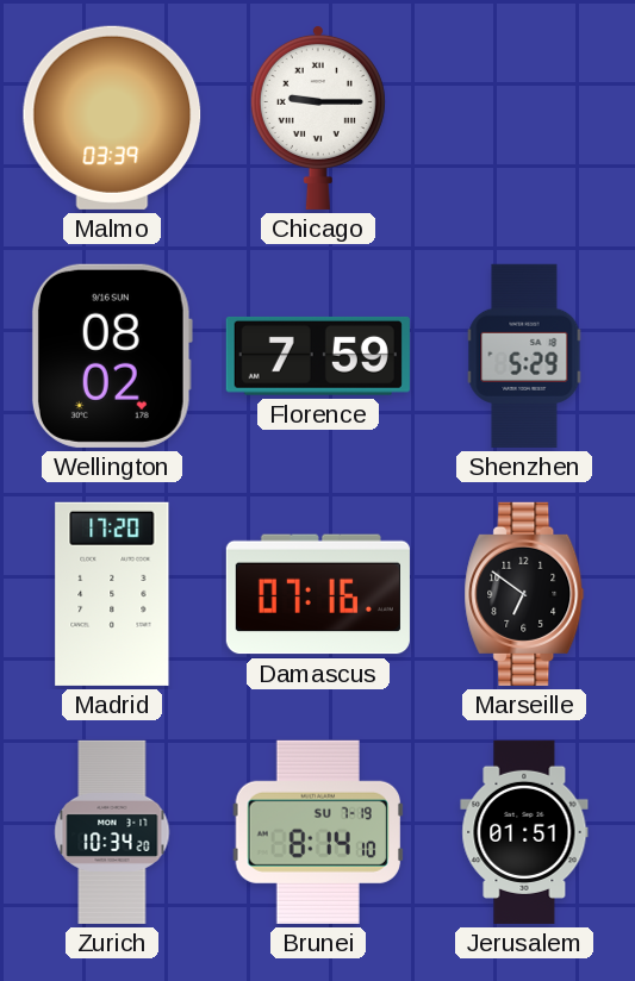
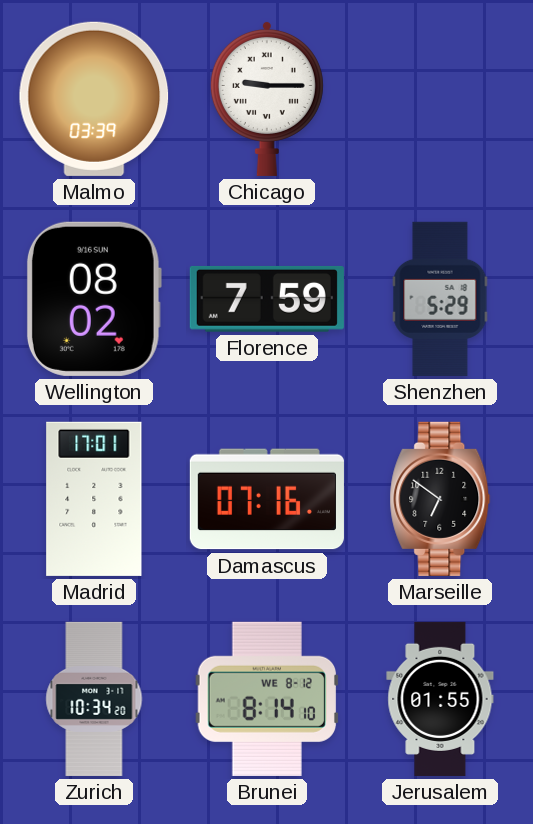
Madrid: 17:20 -> 17:01 (94, 499)
Brunei date: SU 7-19 -> WE 8-12 (266, 699)
Jerusalem: 01:51 -> 01:55 (440, 699)
